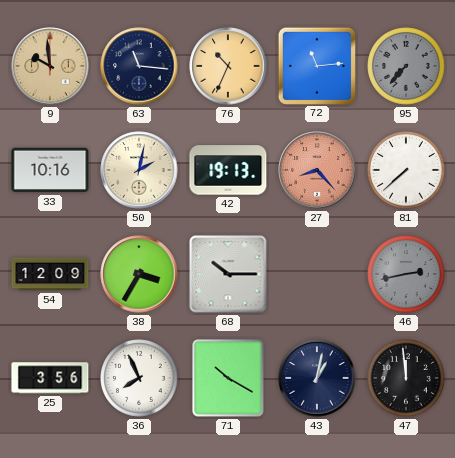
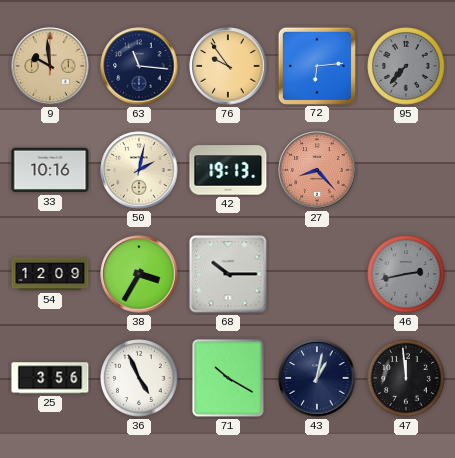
76: 10:34 -> 9:54 (228, 66)
72: 11:14 -> 6:14 (316, 65)
81: 7:38 -> none (406, 170)
36: 7:56 -> 4:56 (139, 378)
